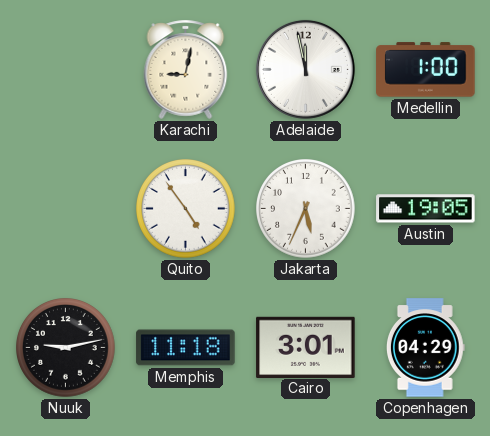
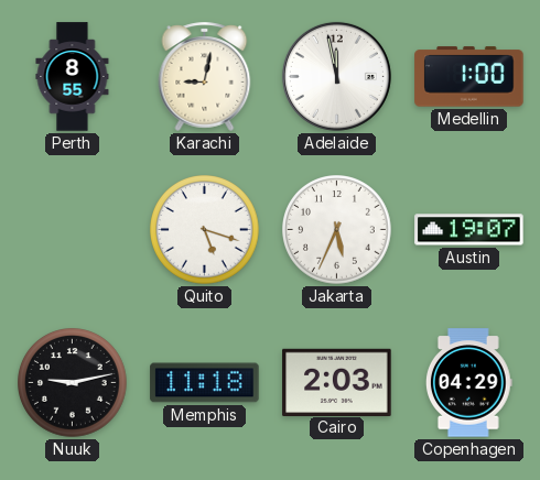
Perth: none -> 8:55 (73, 77)
Quito: 4:54 -> 5:18 (205, 230)
Austin: 19:05 -> 19:07 (469, 230)
Cairo: 3:01 -> 2:03 (337, 382)
